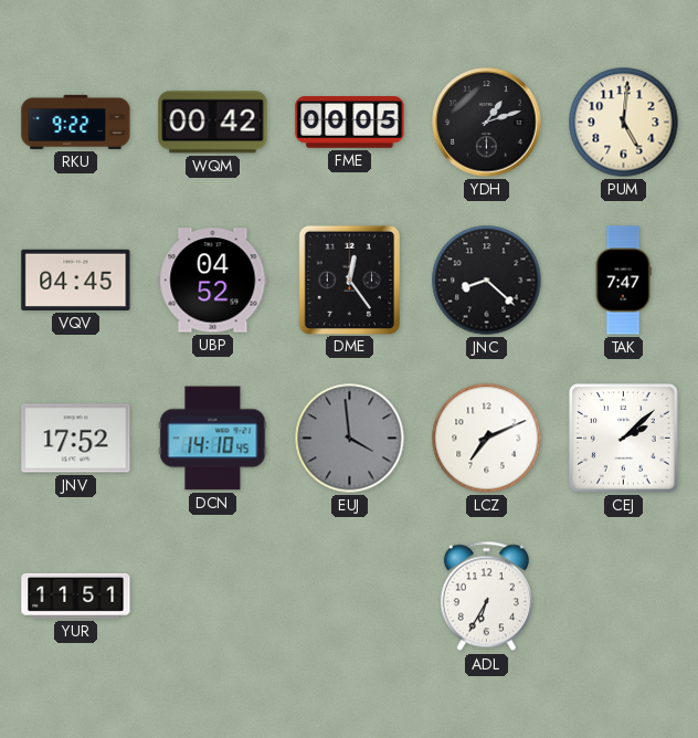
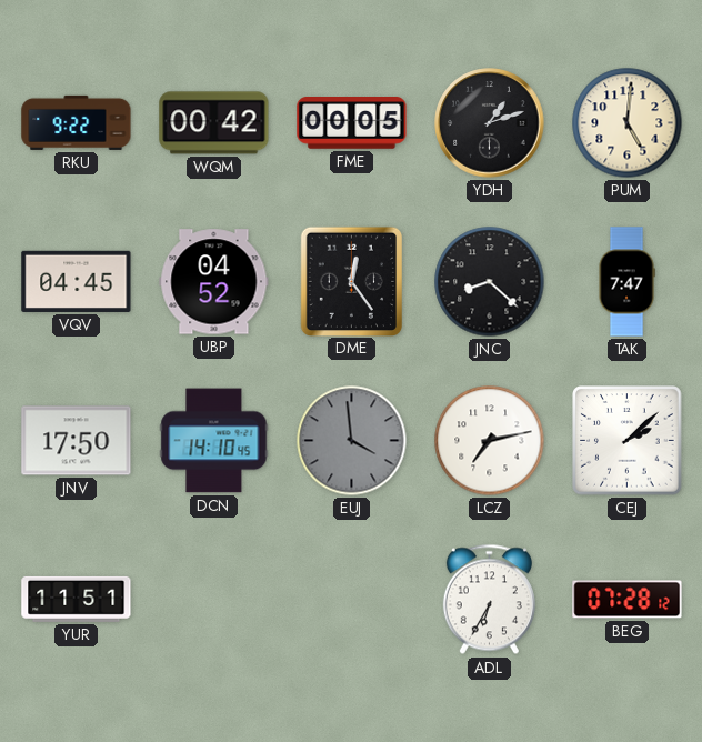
JNV: 17:52 -> 17:50 (77, 441)
LCZ: 7:11 -> 7:13 (490, 441)
BEG: none -> 07:28 (628, 600)
